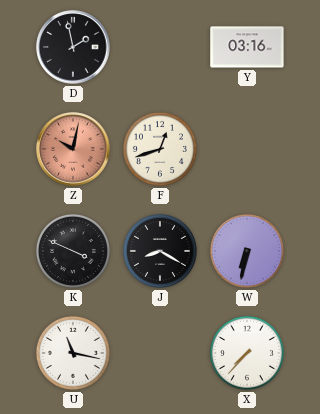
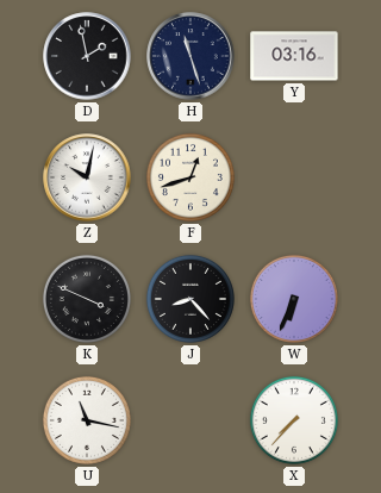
H: none -> 11:27 (190, 56)
Z dial: salmon -> white (87, 177)
J: 8:20 -> 8:23 (190, 299)
W: 6:32 -> 6:34 (294, 299)
